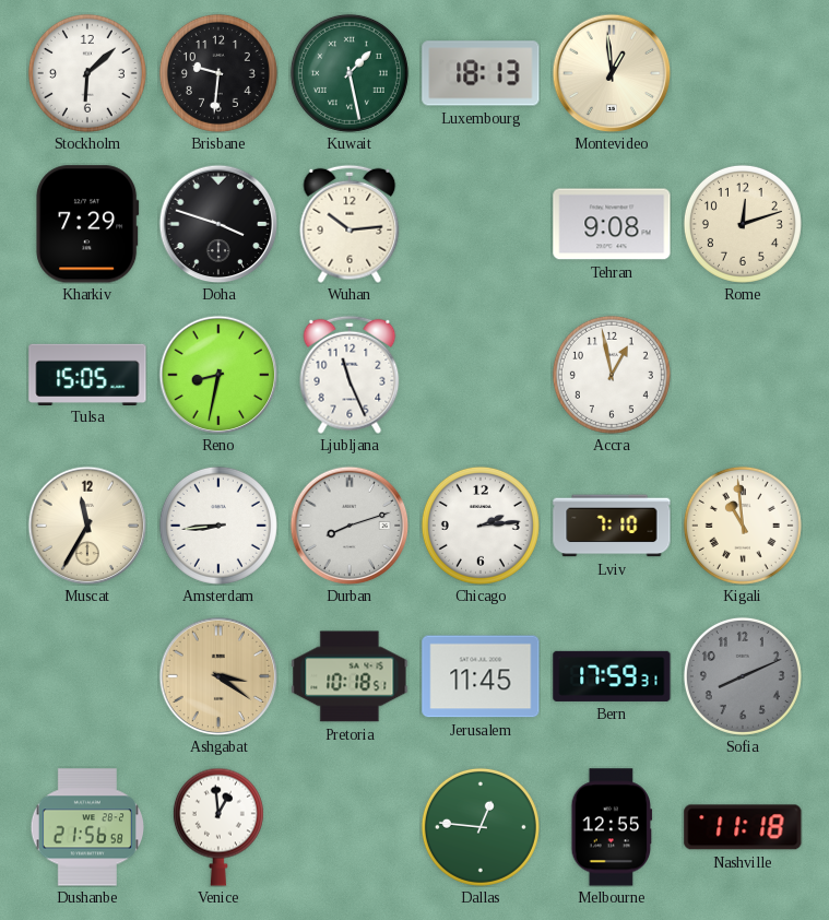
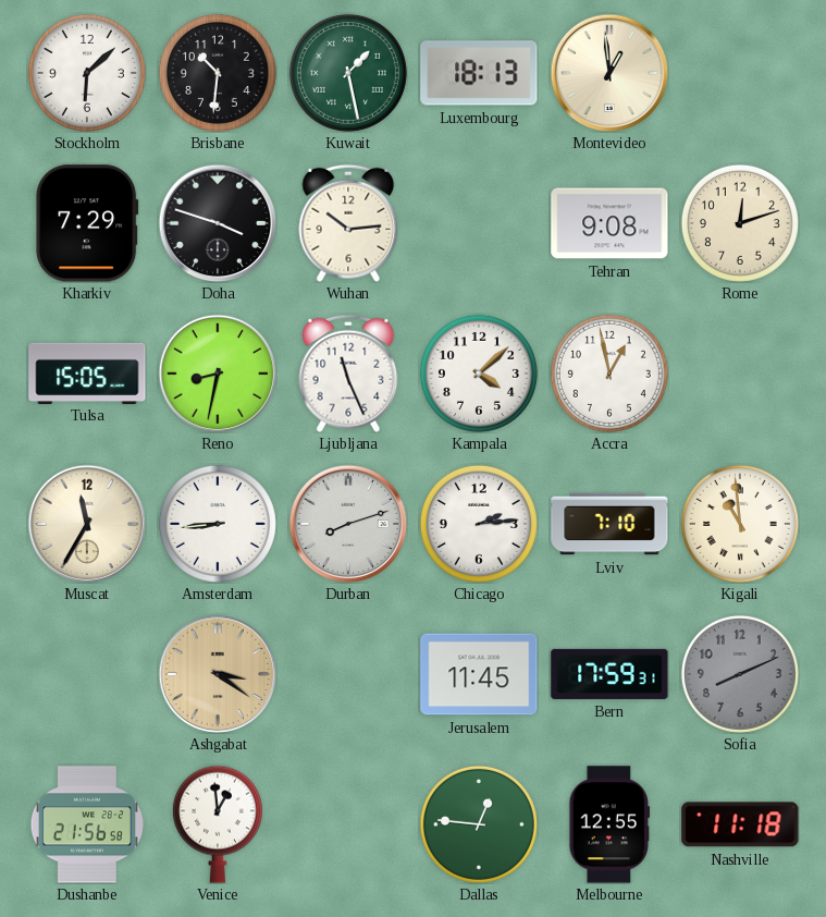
Brisbane: 9:31 -> 10:31 (218, 73)
Kampala: none -> 4:08 (479, 374)
Pretoria: 10:18 -> none (350, 676)
